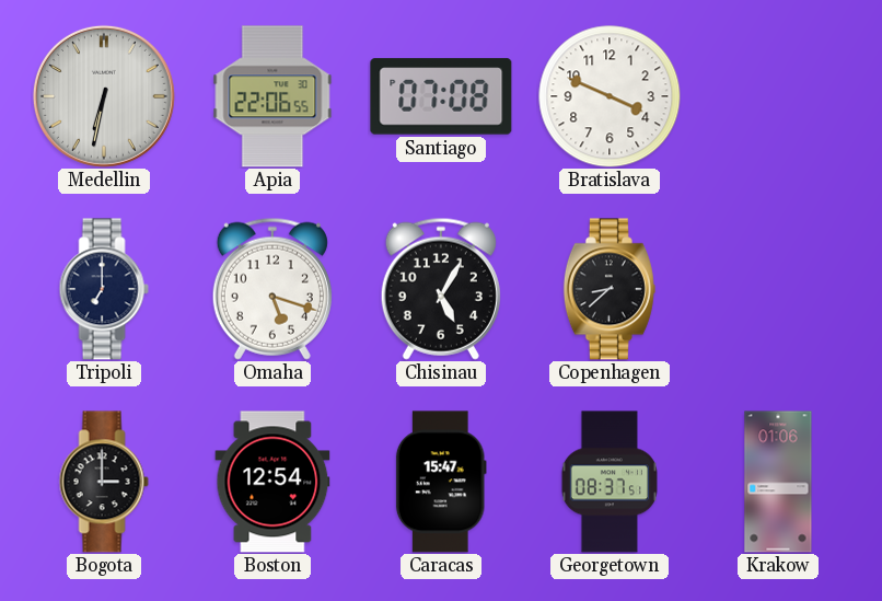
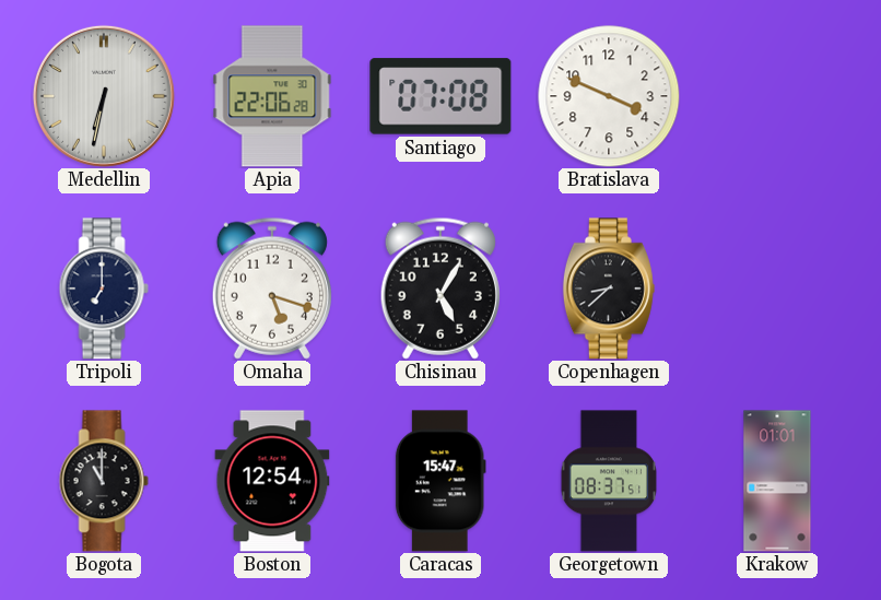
Apia: 22:06:55 -> 22:06:28 (272, 96)
Bogota: 3:00 -> 11:00 (104, 481)
Krakow: 01:06 -> 01:01 (777, 481)
